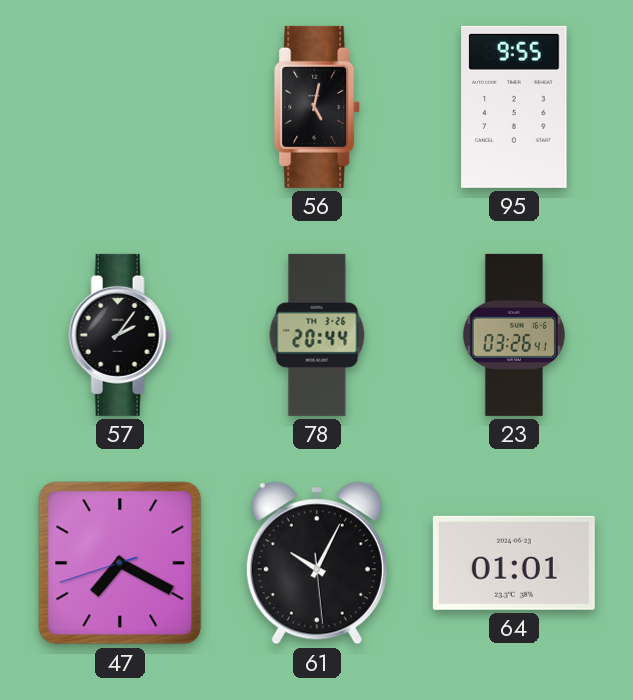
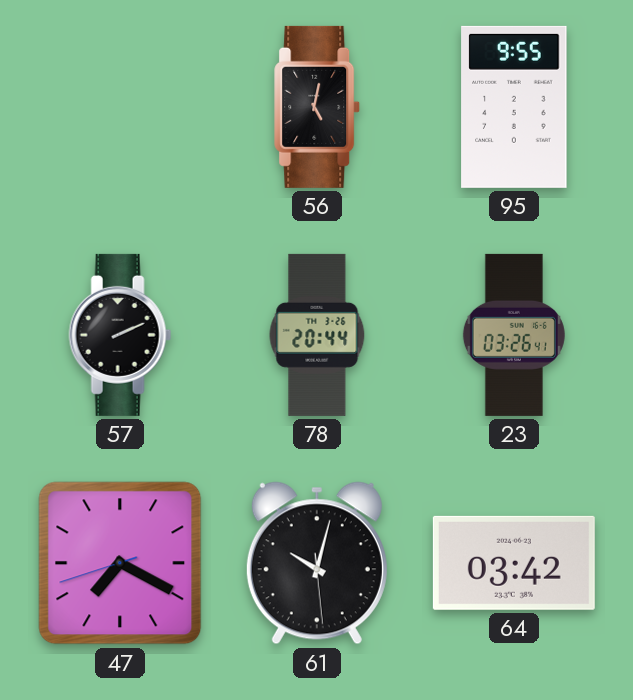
57: 2:06 -> 2:11 (120, 335)
61: 10:04 -> 10:02 (317, 563)
64: 01:01 -> 03:42 (514, 563)
